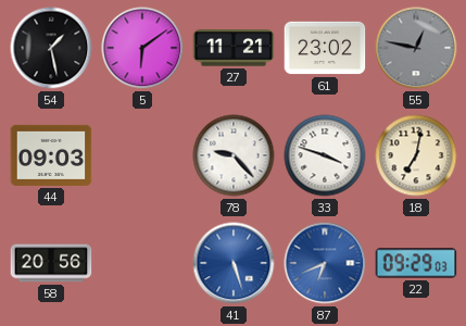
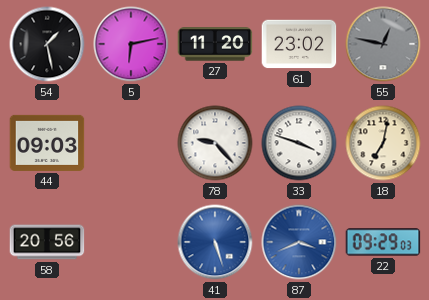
5: 6:09 -> 6:13 (131, 44)
27: 11:21 -> 11:20 (215, 44)
87: 6:41 -> 3:41 (299, 242)
